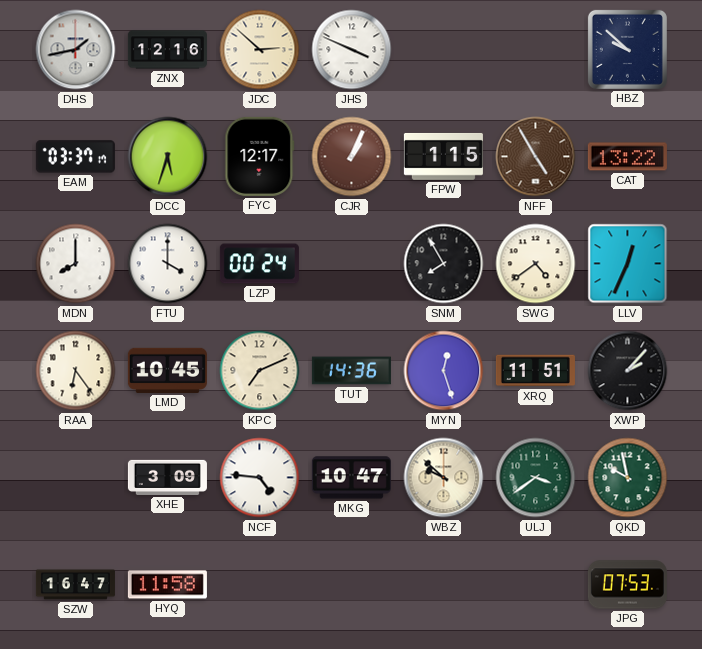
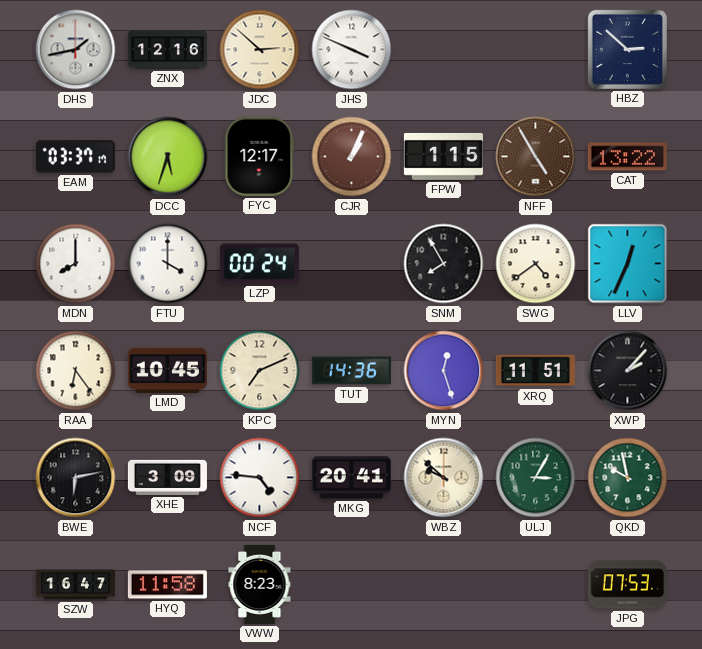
HBZ: 9:52 -> 2:52 (627, 49)
BWE: none -> 6:13 (76, 478)
MKG: 10:47 -> 20:41 (351, 478)
ULJ: 3:39 -> 3:05 (536, 478)
VWW: none -> 8:23 (260, 584)
